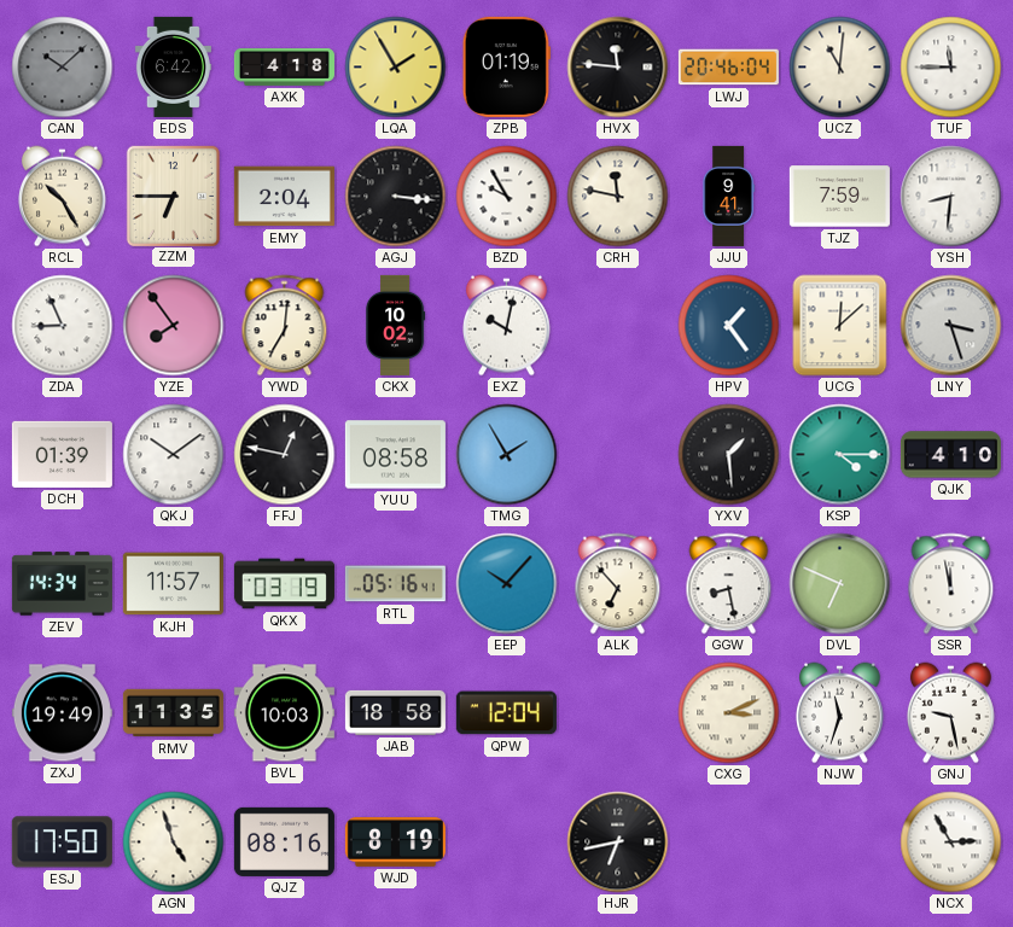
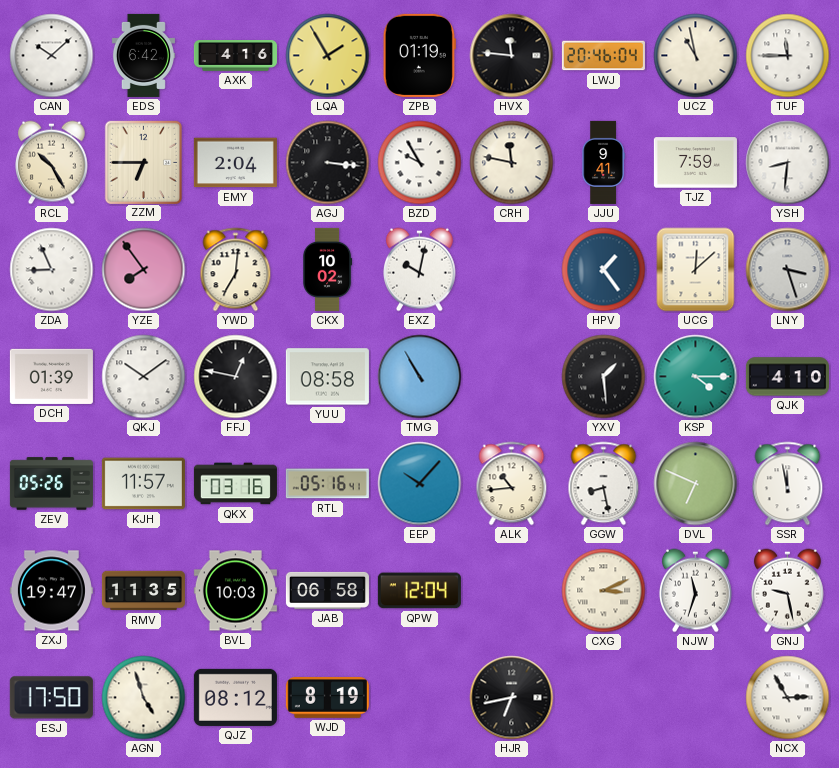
CAN dial: grey -> white (52, 56)
AXK: 4:18 -> 4:16 (235, 56)
UCZ: 11:01 -> 10:58 (696, 56)
TMG: 1:55 -> 10:55 (420, 377)
ZEV: 14:34 -> 05:26 (51, 484)
QKX: 03:19 -> 03:16 (235, 484)
ALK: 6:53 -> 10:44 (512, 484)
ZXJ: 19:49 -> 19:47 (51, 591)
JAB: 18:58 -> 06:58 (327, 590)
QJZ: 08:16 -> 08:12 (235, 697)
